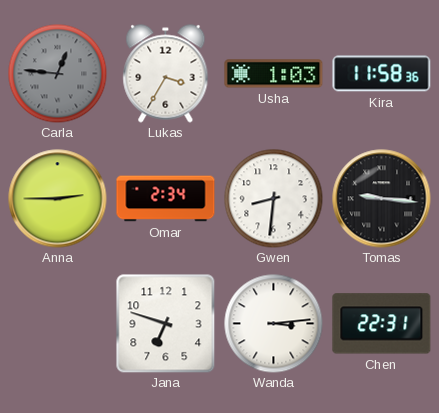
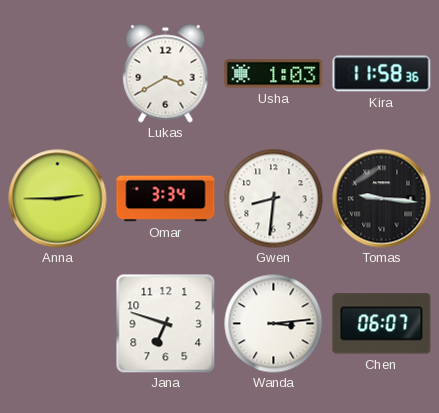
Carla: 12:46 -> none (58, 74)
Lukas: 3:35 -> 3:40 (166, 74)
Omar: 2:34 -> 3:34 (166, 199)
Chen: 22:31 -> 06:07 (382, 324)
